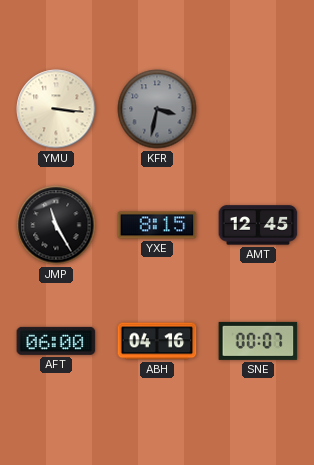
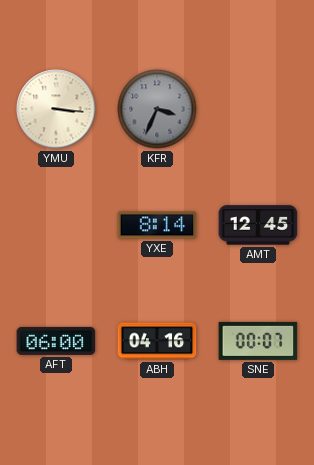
KFR: 3:32 -> 3:34 (157, 109)
JMP: 11:25 -> none (56, 225)
YXE: 8:15 -> 8:14 (157, 225)
